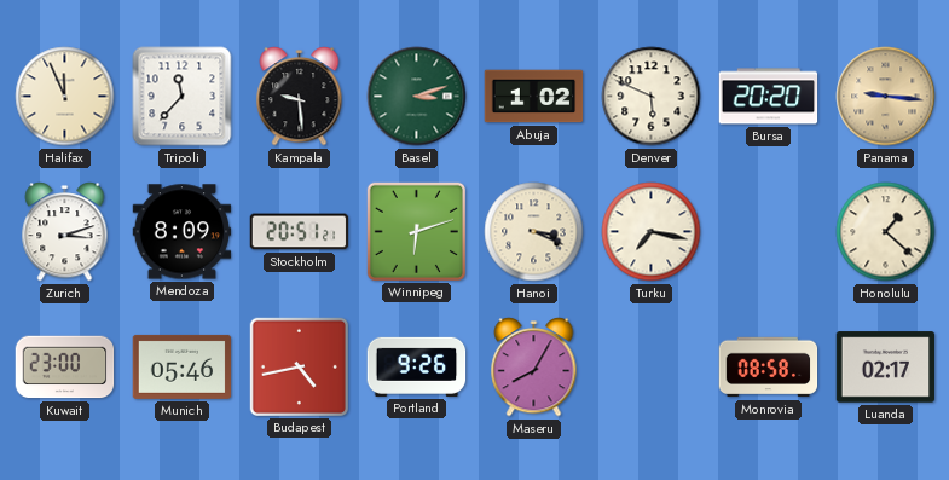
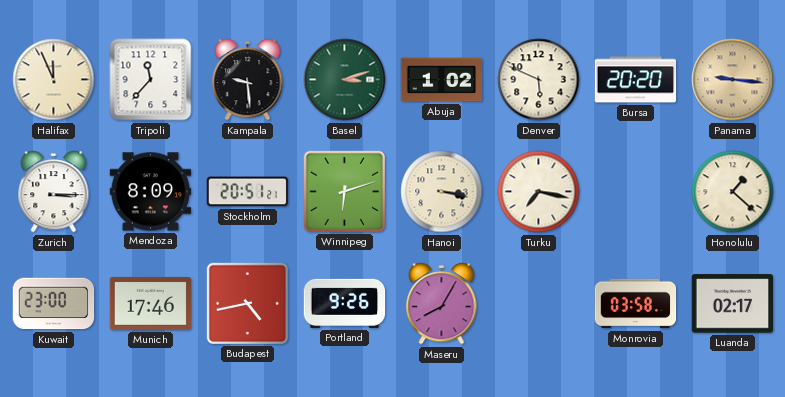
Zurich: 3:12 -> 3:15 (54, 192)
Hanoi: 3:19 -> 3:17 (442, 192)
Munich: 05:46 -> 17:46 (151, 303)
Monrovia: 08:58 -> 03:58 (636, 304)
